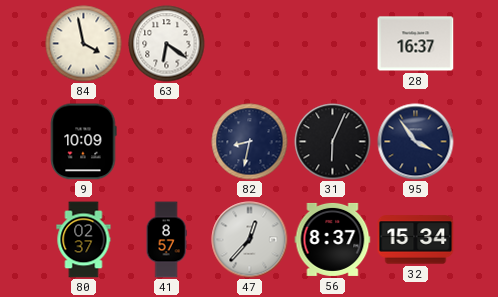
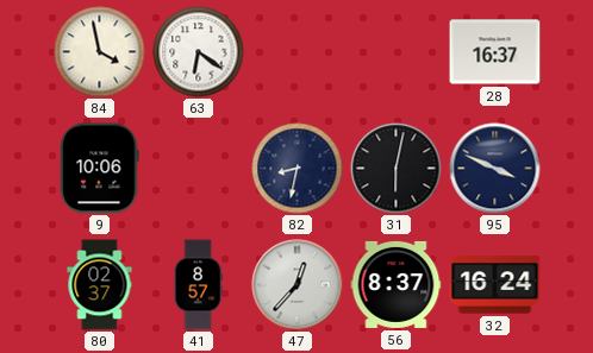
9: 10:09 -> 10:06 (99, 169)
31: 6:04 -> 6:02 (397, 169)
95: 3:54 -> 3:49 (495, 169)
32: 15:34 -> 16:24 (495, 285)
